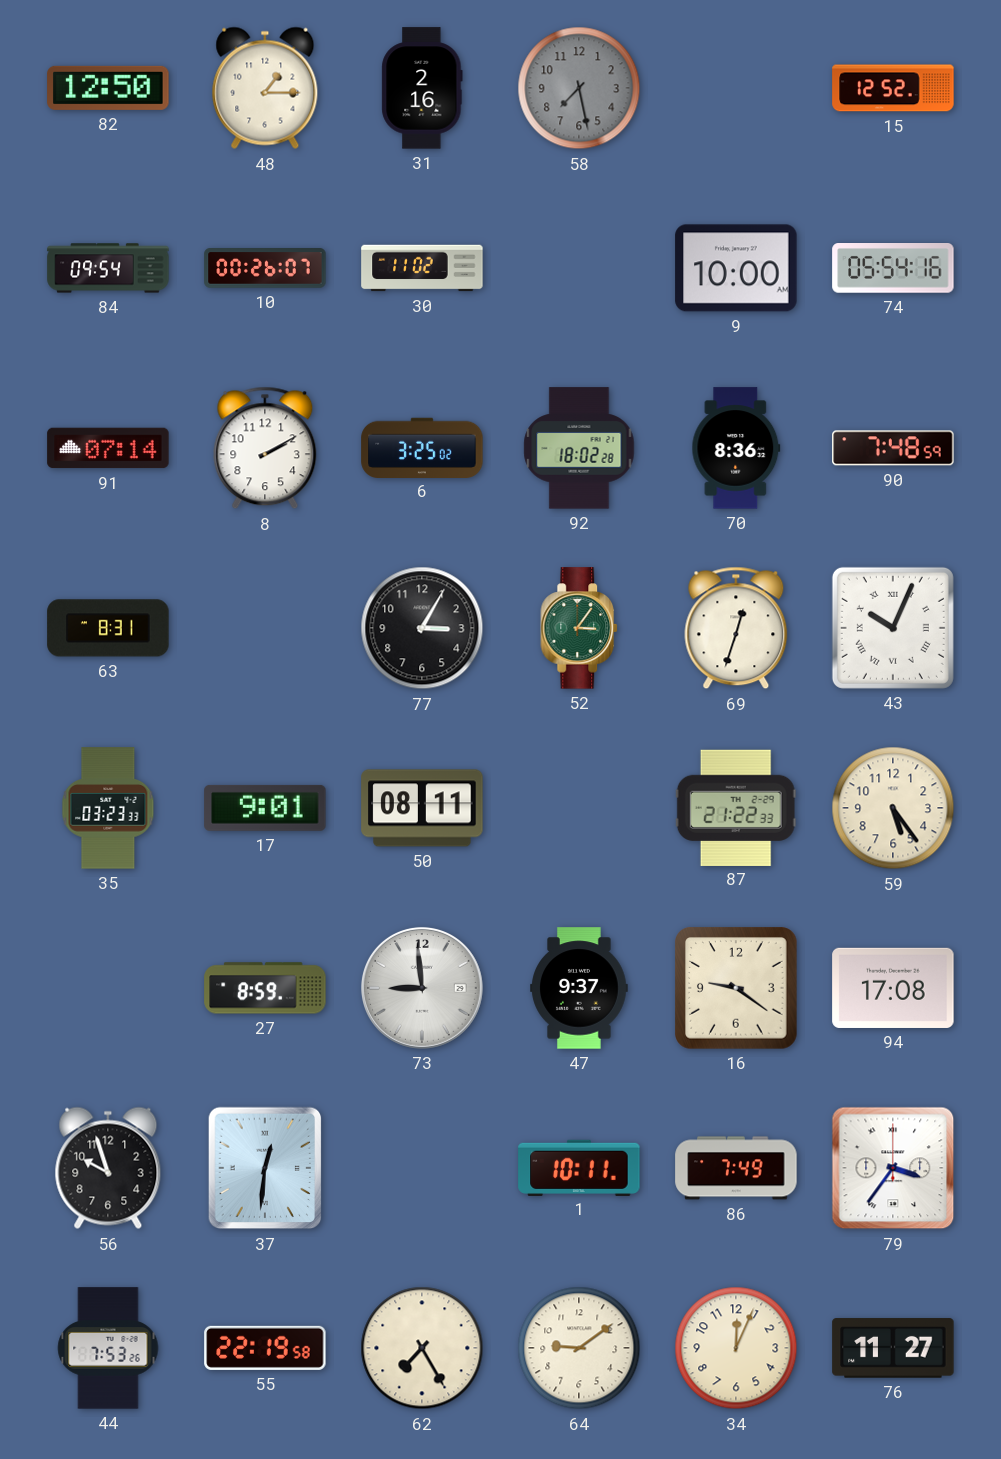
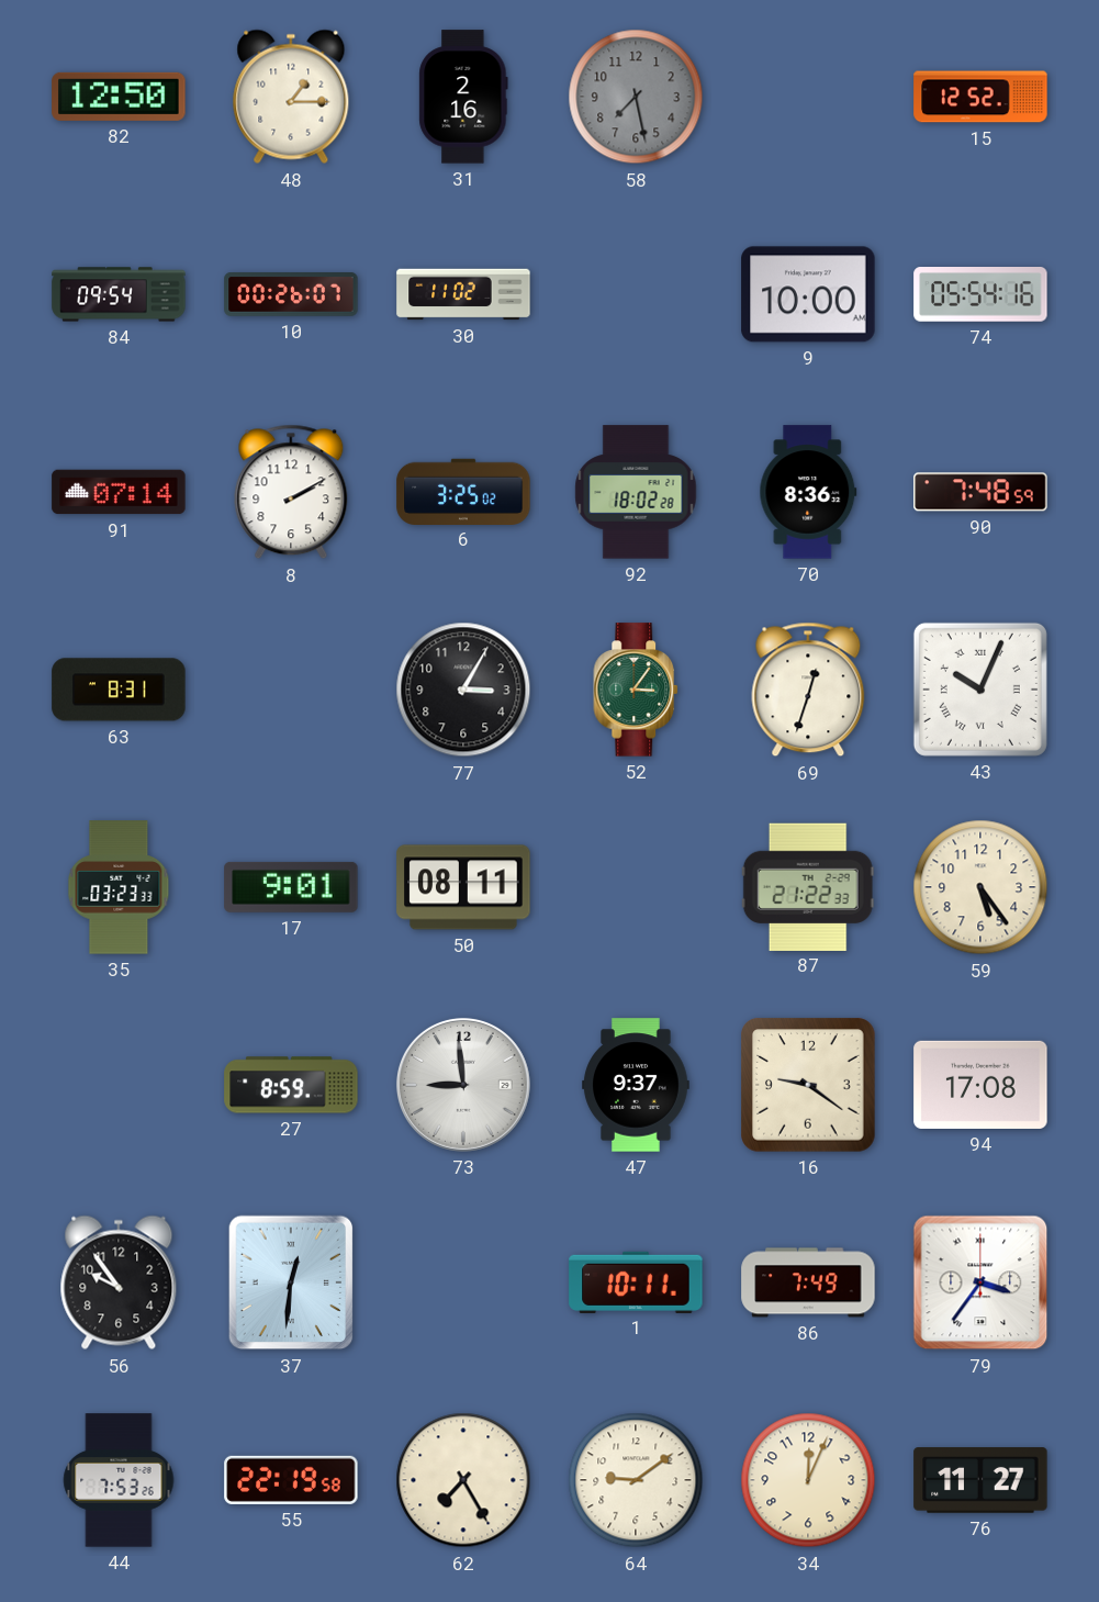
56: 9:57 -> 9:54 (119, 1282)
